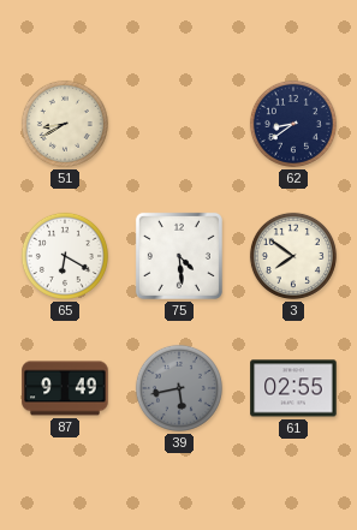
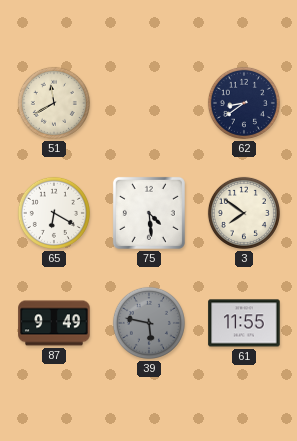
51: 8:40 -> 11:40 (54, 103)
39: 5:43 -> 5:47 (149, 323)
61: 02:55 -> 11:55 (244, 323)
